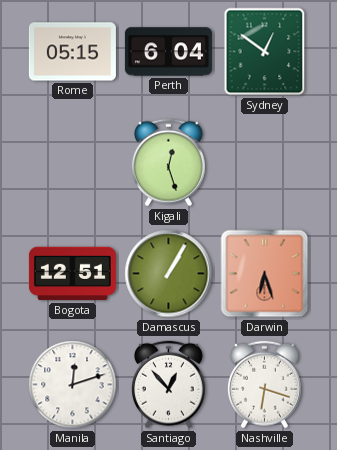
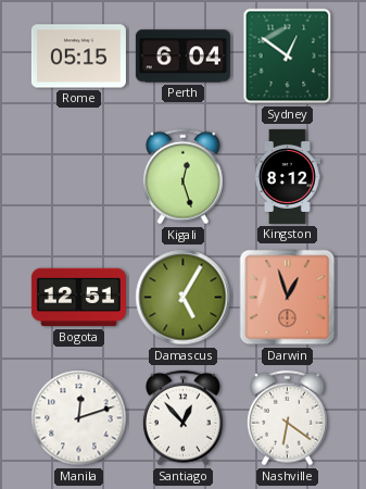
Kingston: none -> 8:12 (288, 176)
Damascus: 1:05 -> 5:05 (184, 298)
Darwin: 6:27 -> 12:57 (288, 298)
Nashville: 6:18 -> 6:21 (287, 418)
